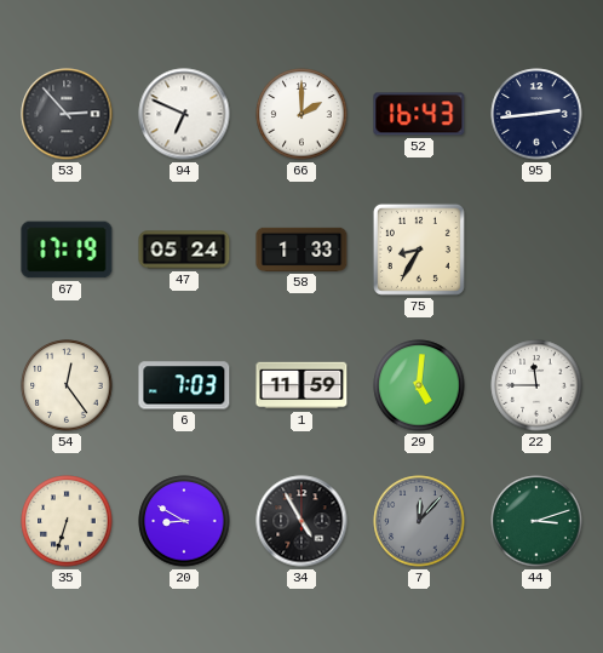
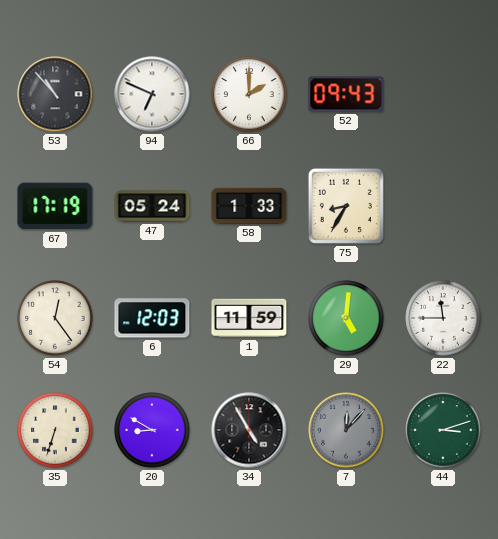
53: 2:53 -> 10:53 (55, 94)
52: 16:43 -> 09:43 (346, 94)
95: 2:44 -> none (536, 114)
6: 7:03 -> 12:03 (152, 318)
